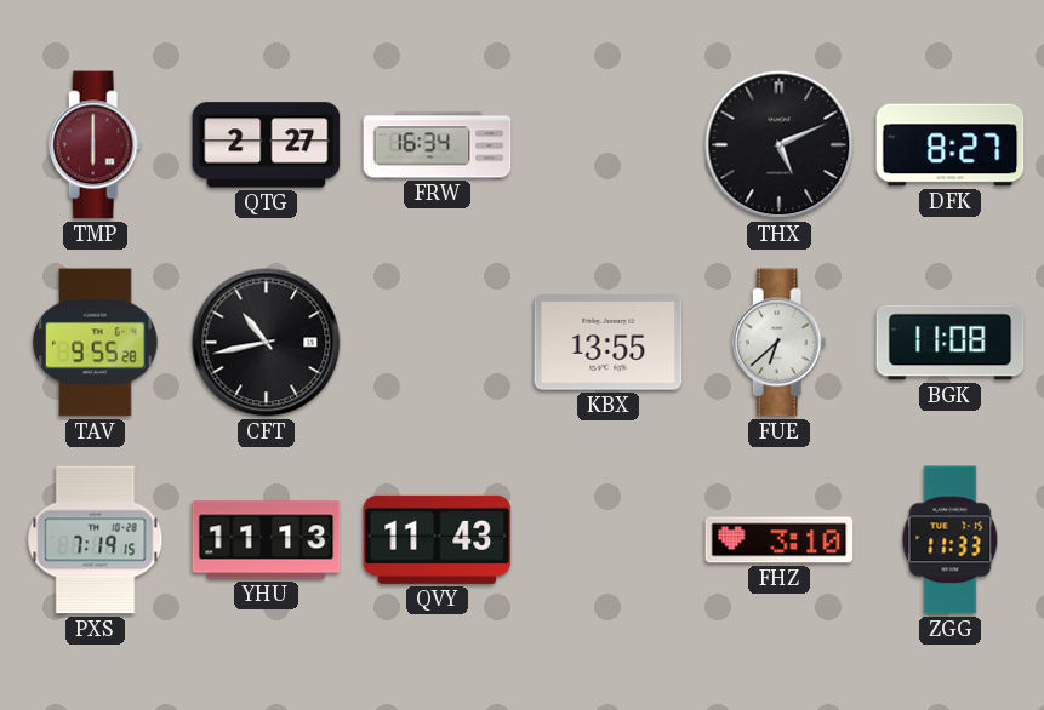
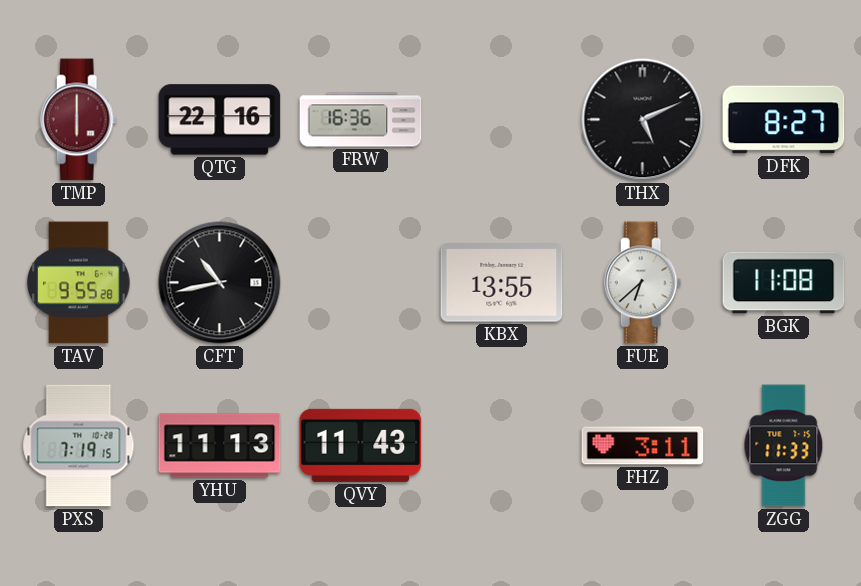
QTG: 2:27 -> 22:16 (220, 120)
FRW: 16:34 -> 16:36 (361, 120)
FHZ: 3:10 -> 3:11 (643, 446)
